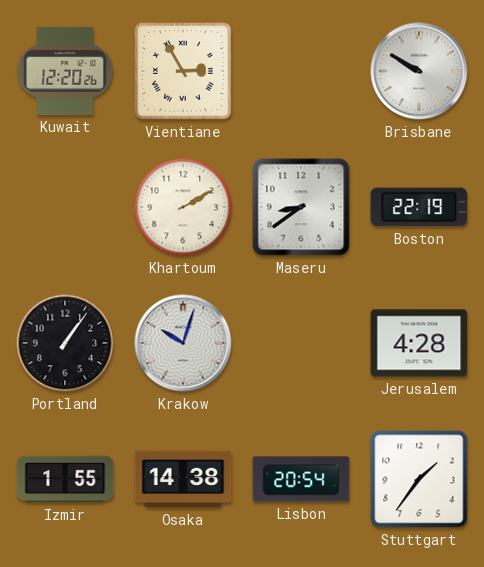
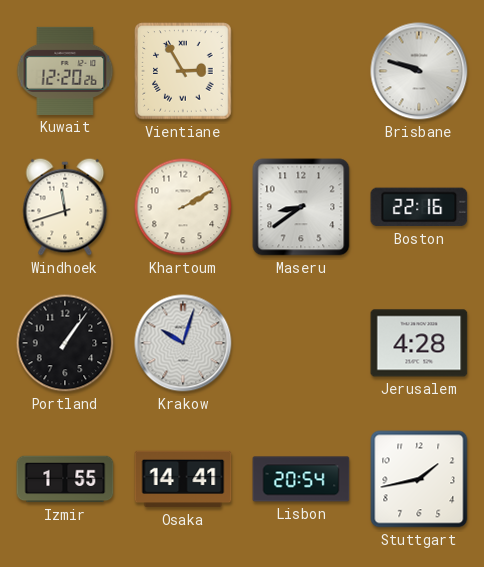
Brisbane: 9:50 -> 9:48 (419, 71)
Windhoek: none -> 11:42 (65, 207)
Boston: 22:19 -> 22:16 (419, 207)
Osaka: 14:38 -> 14:41 (183, 479)
Stuttgart: 1:36 -> 1:43 (419, 479)
